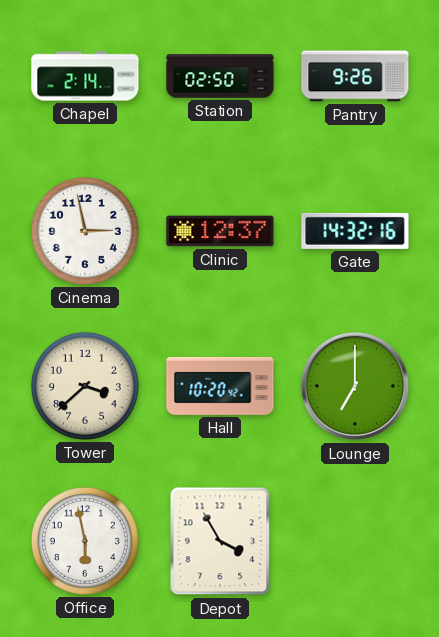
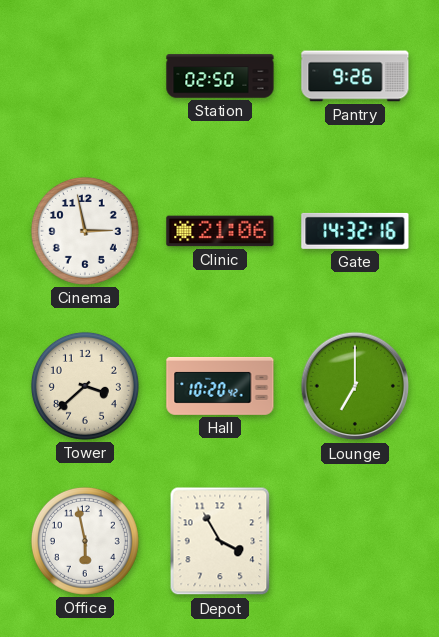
Chapel: 2:14 -> none (85, 76)
Clinic: 12:37 -> 21:06 (220, 231)
